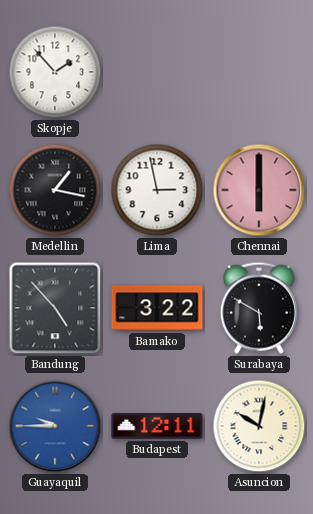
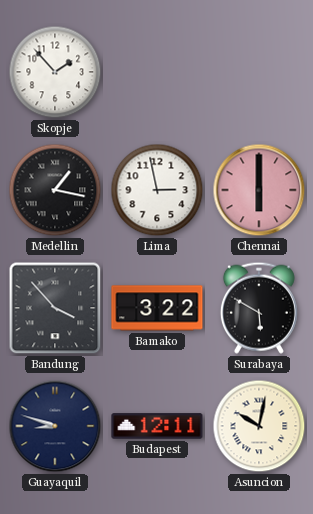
Bandung: 4:53 -> 3:53 (55, 308)
Guayaquil: 9:45 -> 8:48 (55, 426)
Guayaquil dial: blue -> navy (55, 426)
